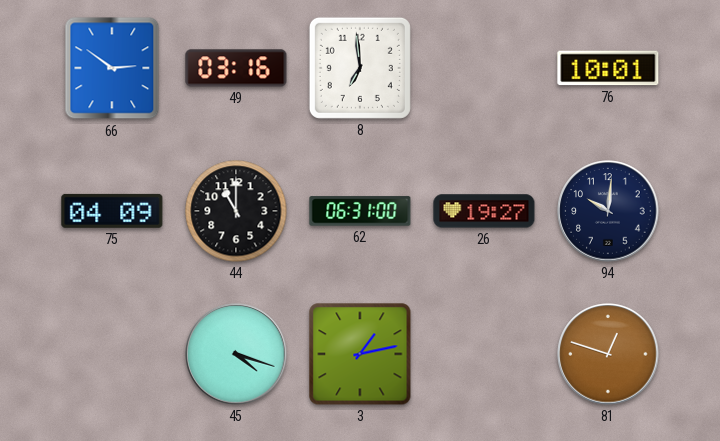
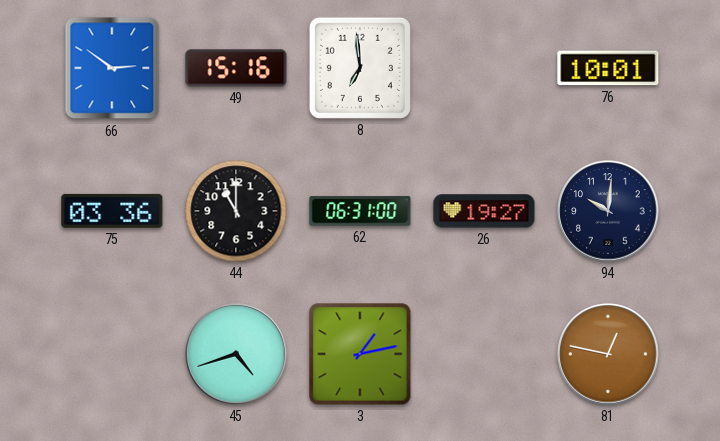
49: 03:16 -> 15:16 (236, 68)
75: 04:09 -> 03:36 (112, 211)
45: 4:18 -> 4:42 (236, 354)
81: 12:48 -> 12:47 (608, 354)
